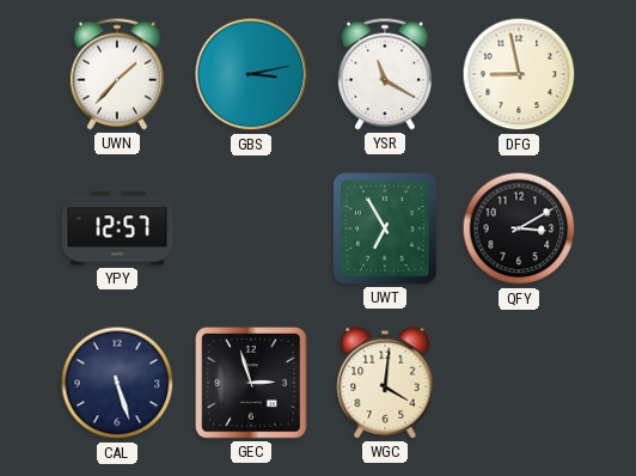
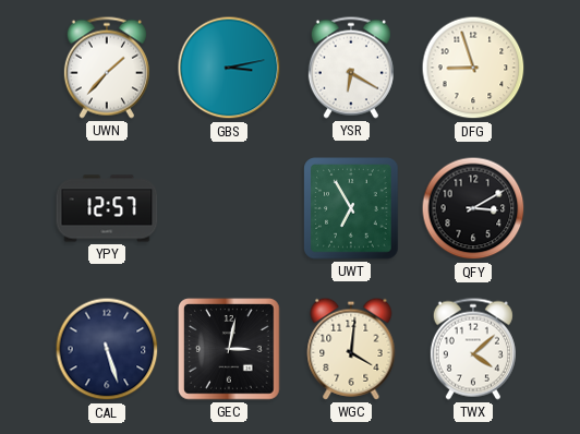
YSR: 11:20 -> 6:20 (351, 68)
DFG: 8:58 -> 8:57 (473, 68)
GEC: 2:57 -> 3:02 (229, 349)
TWX: none -> 4:08 (473, 349)
